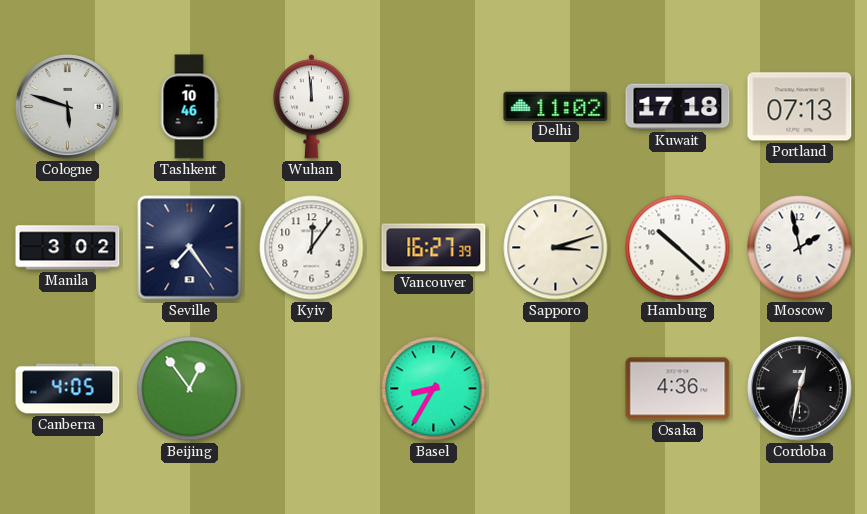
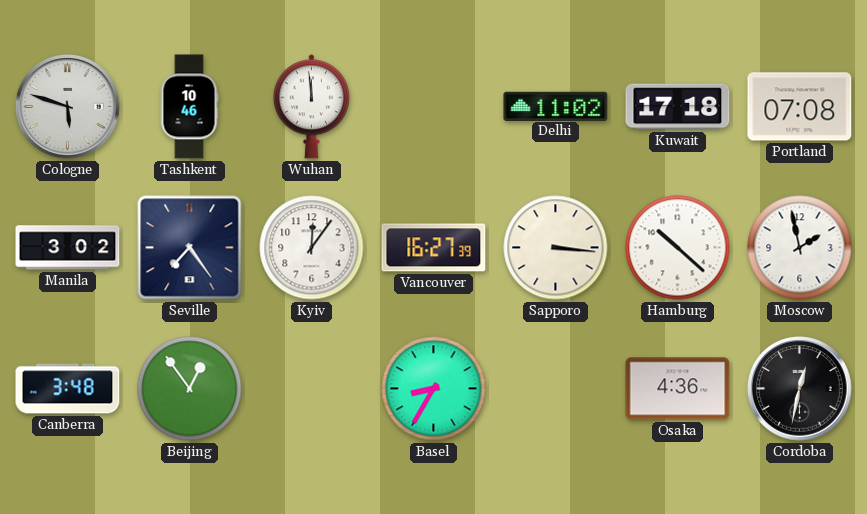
Portland: 07:13 -> 07:08 (800, 107)
Sapporo: 3:12 -> 3:16 (556, 248)
Canberra: 4:05 -> 3:48 (68, 389)
